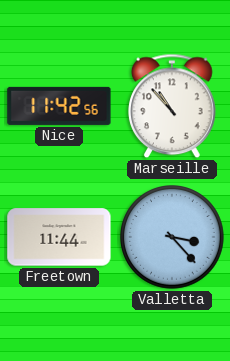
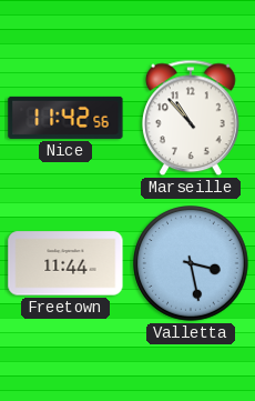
Valletta: 3:23 -> 3:28 (192, 264)
